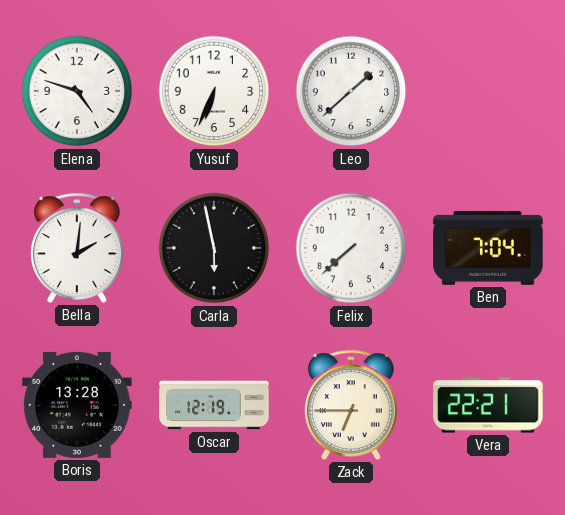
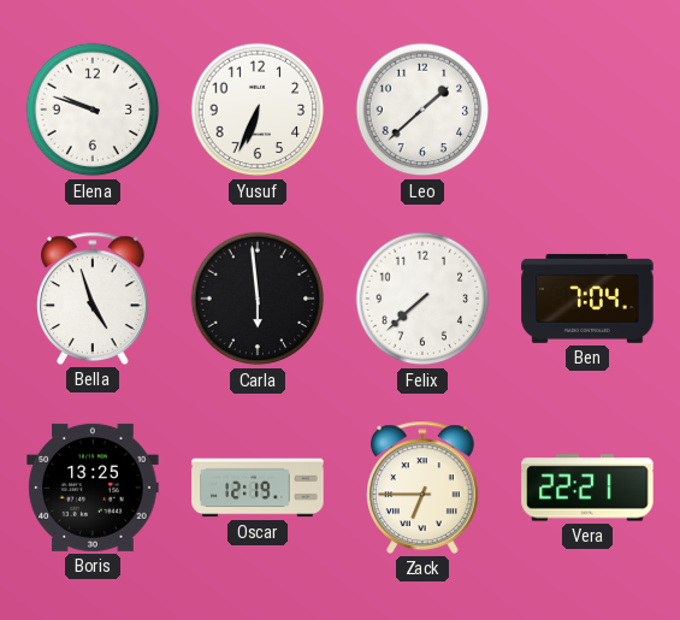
Elena: 4:48 -> 9:48 (93, 110)
Bella: 2:01 -> 4:57 (93, 299)
Carla: 5:58 -> 5:59 (258, 299)
Boris: 13:28 -> 13:25 (93, 488)
